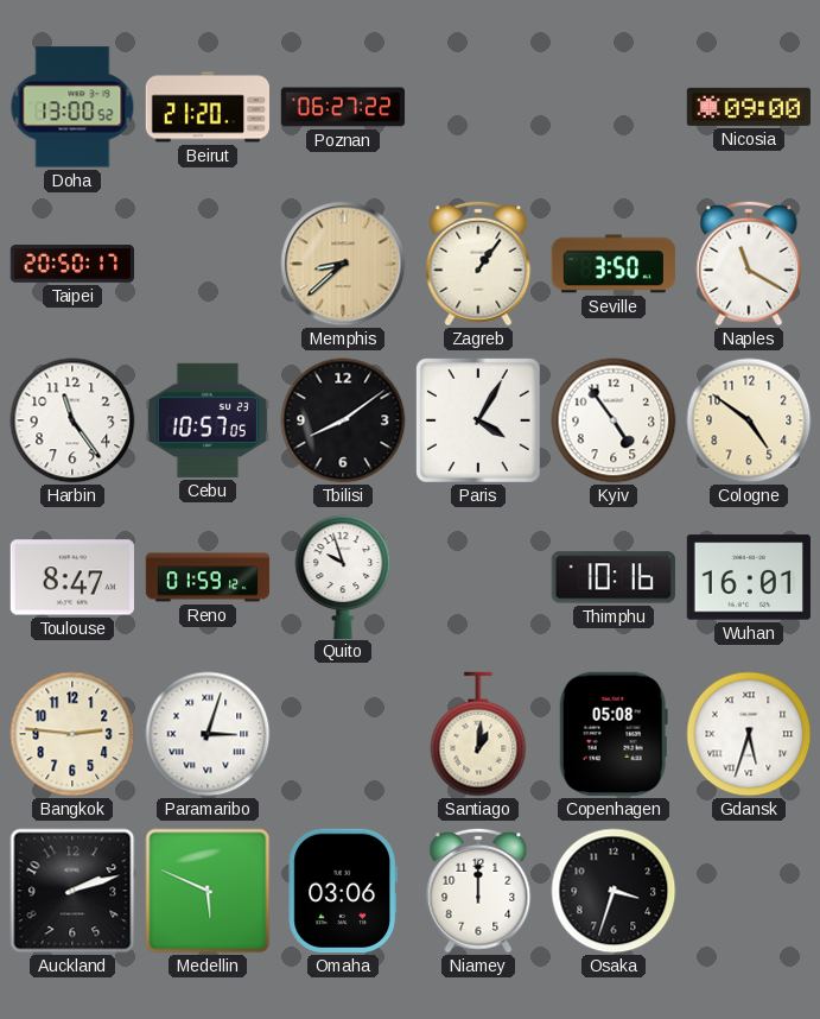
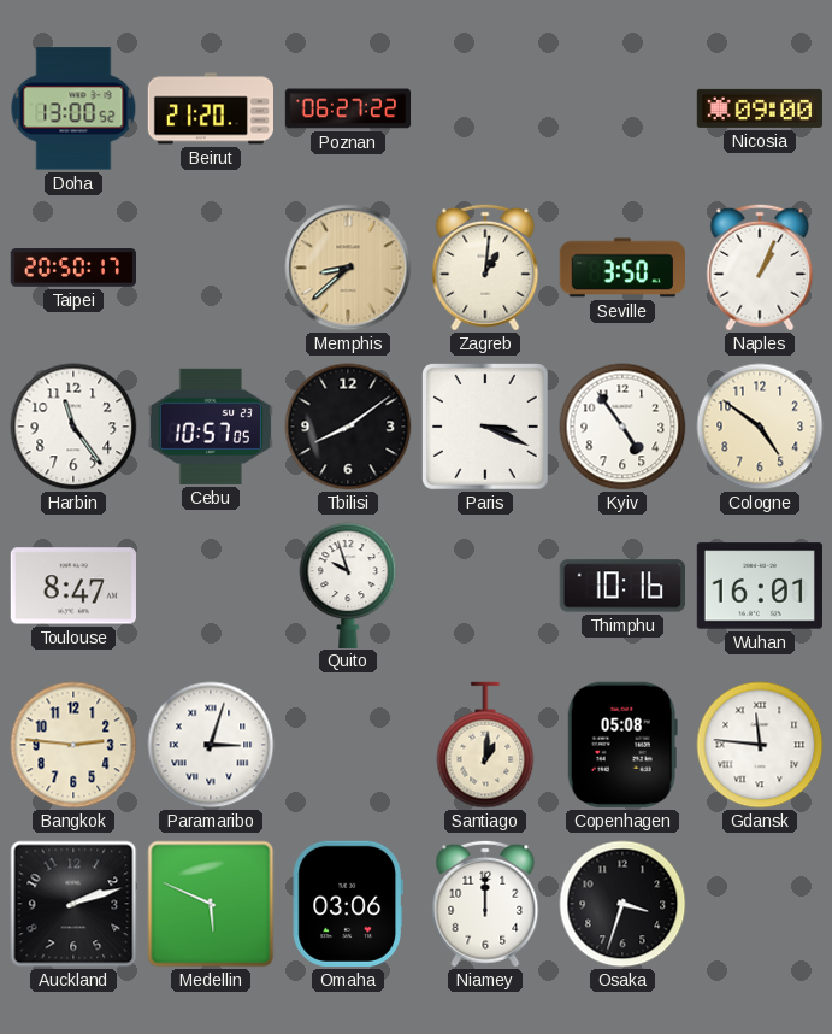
Zagreb: 1:06 -> 1:01 (485, 268)
Naples: 11:20 -> 1:04 (760, 268)
Paris: 4:05 -> 3:19 (486, 427)
Reno: 01:59 -> none (208, 577)
Gdansk: 5:33 -> 11:46 (760, 745)
